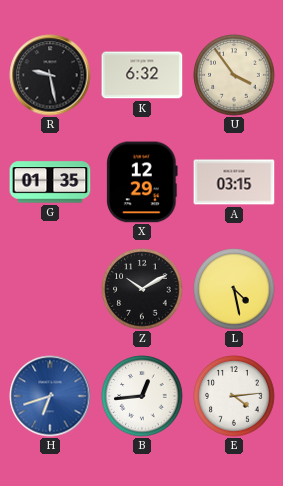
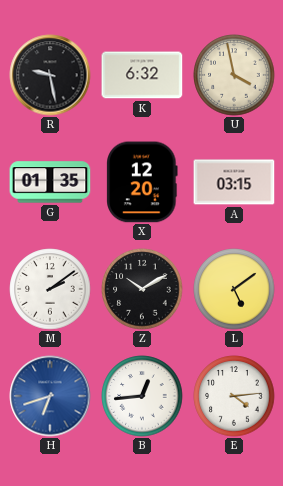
U: 3:54 -> 3:58 (234, 75)
X: 12:29 -> 12:20 (142, 182)
M: none -> 2:09 (50, 289)
L: 4:28 -> 5:09 (234, 289)
